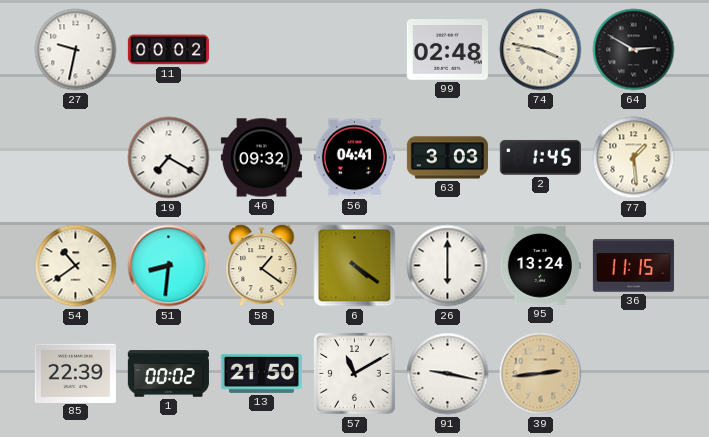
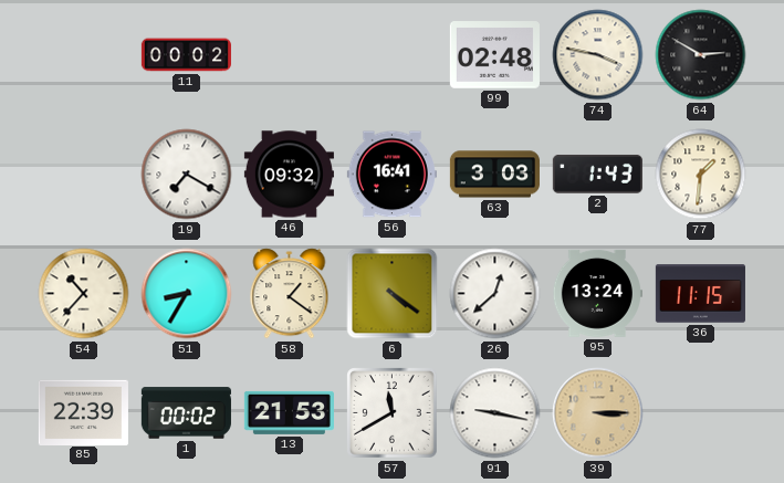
27: 9:32 -> none (76, 50)
56: 04:41 -> 16:41 (391, 175)
2: 1:45 -> 1:43 (597, 174)
77: 1:29 -> 1:31 (701, 175)
54: 10:39 -> 10:37 (84, 294)
51: 8:31 -> 8:35 (187, 294)
26: 6:00 -> 12:38 (495, 294)
13: 21:50 -> 21:53 (289, 412)
57: 11:10 -> 11:40 (393, 413)
39: 2:44 -> 3:15 (598, 413)
